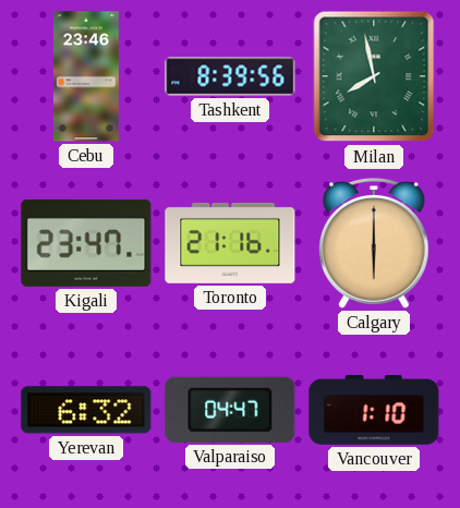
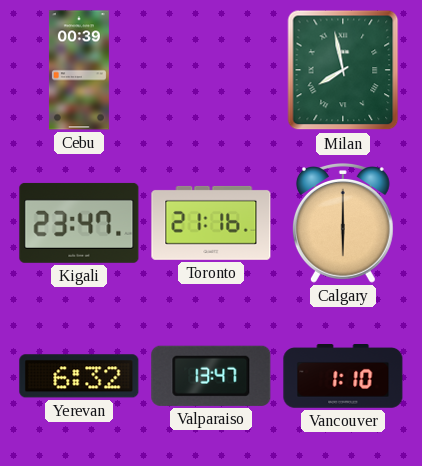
Cebu: 23:46 -> 00:39 (79, 70)
Tashkent: 8:39 -> none (230, 76)
Valparaiso: 04:47 -> 13:47 (211, 376)
